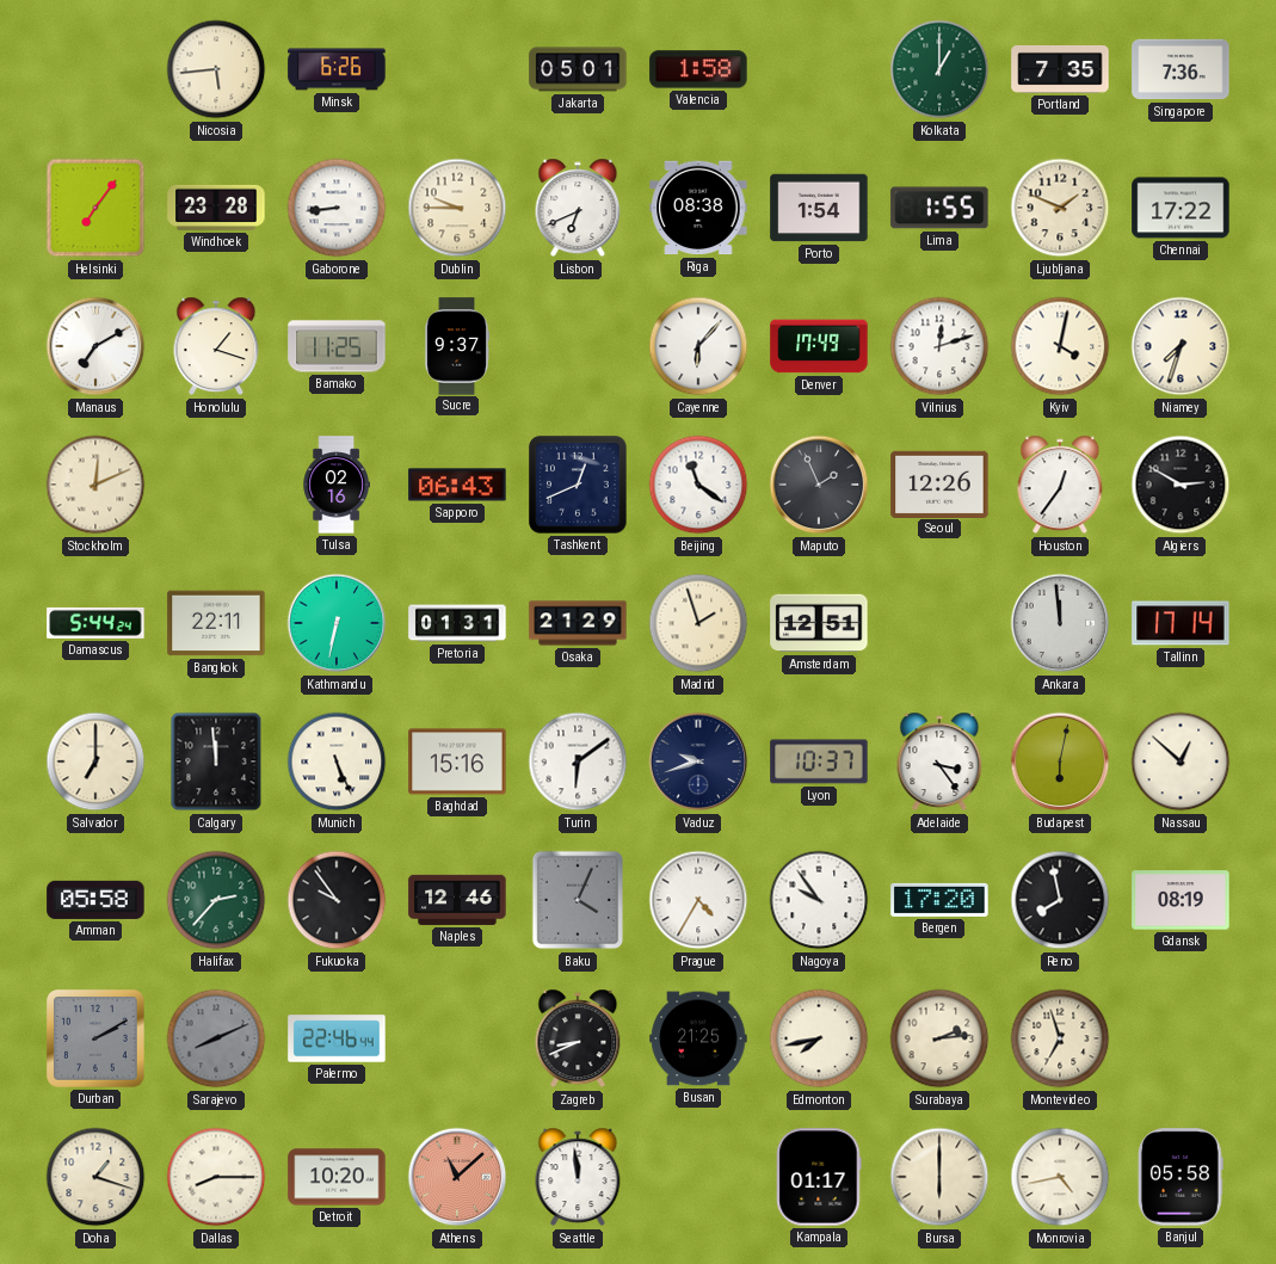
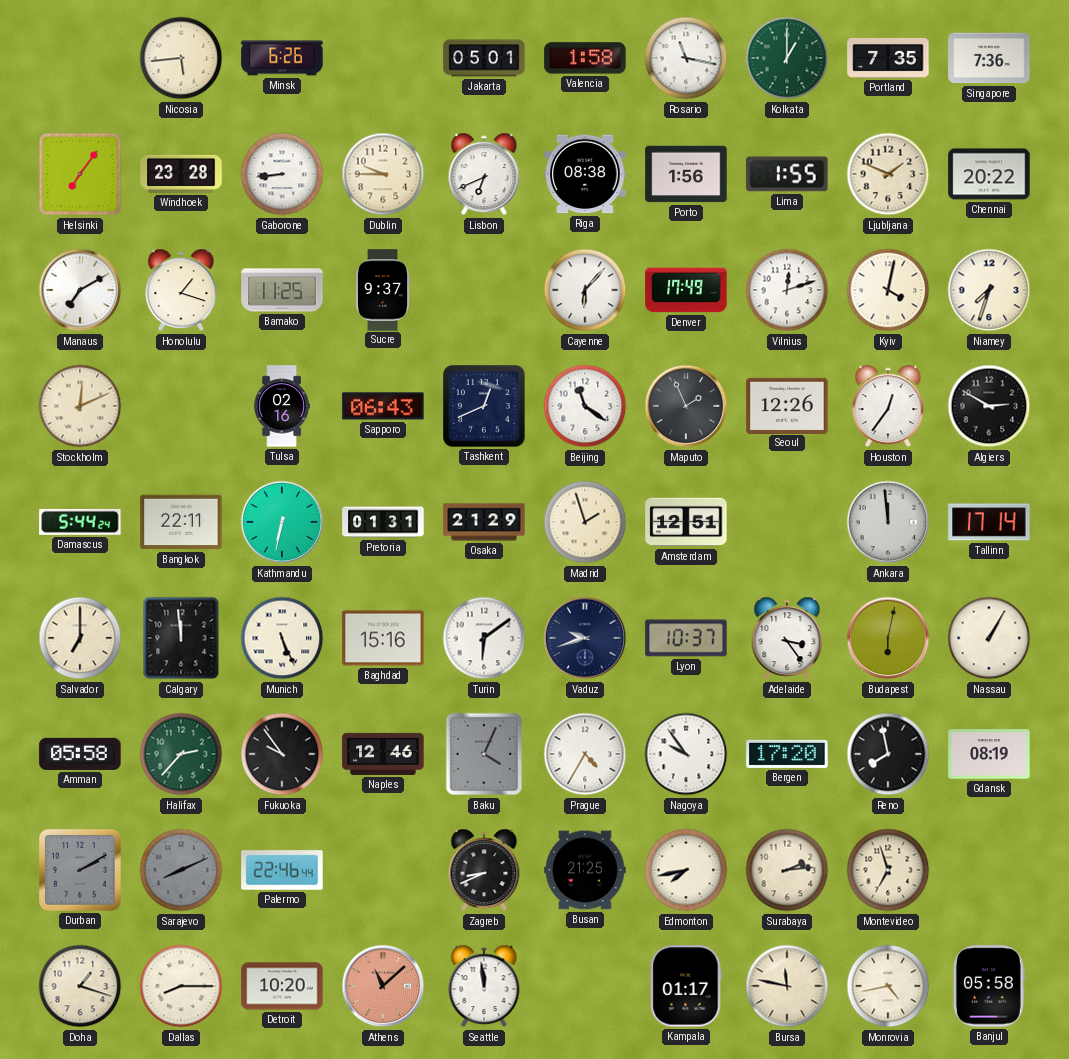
Rosario: none -> 11:17 (686, 58)
Porto: 1:54 -> 1:56 (686, 174)
Chennai: 17:22 -> 20:22 (989, 174)
Nassau: 12:52 -> 1:05 (989, 638)
Bursa: 6:00 -> 11:47 (787, 986)
